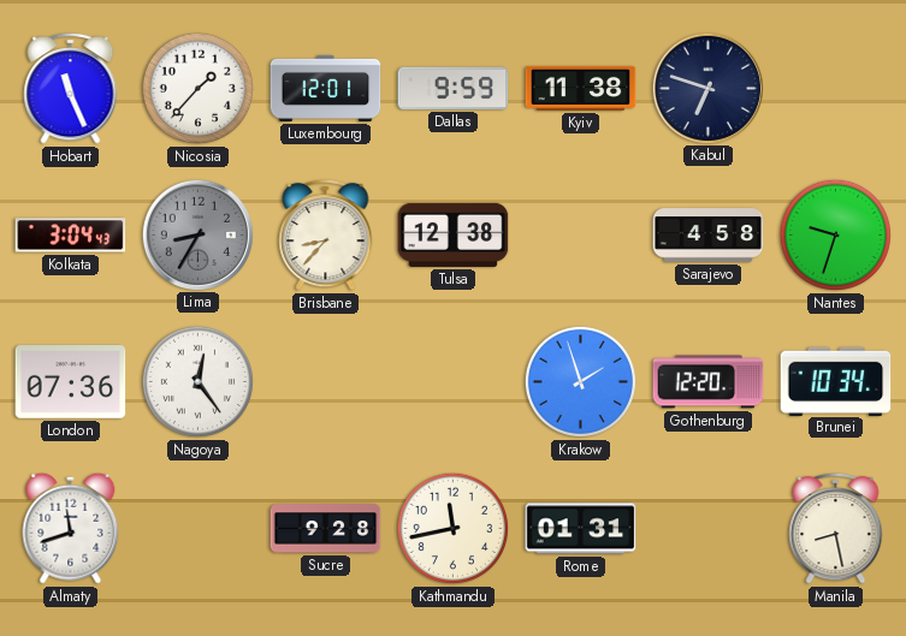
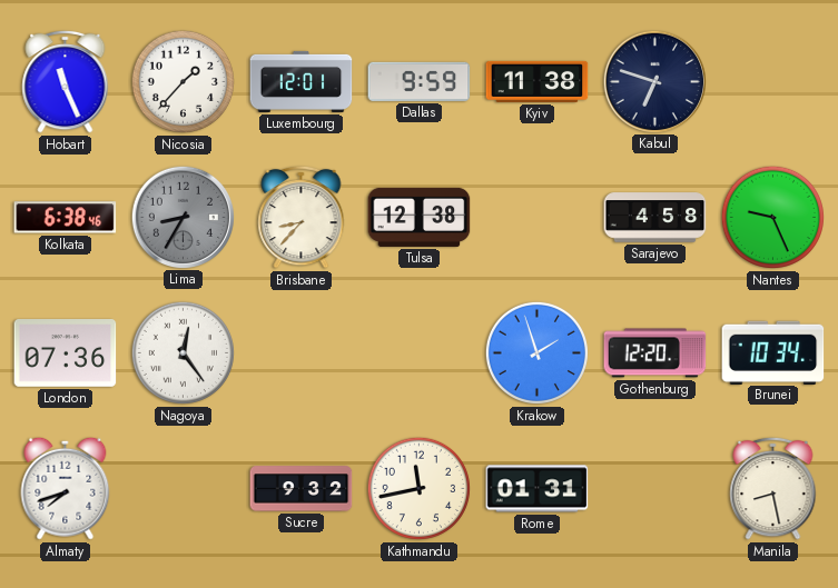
Kolkata: 3:04 -> 6:38 (66, 218)
Nantes: 9:33 -> 9:26 (772, 217)
Almaty: 11:42 -> 7:42 (66, 488)
Sucre: 9:28 -> 9:32 (302, 489)
